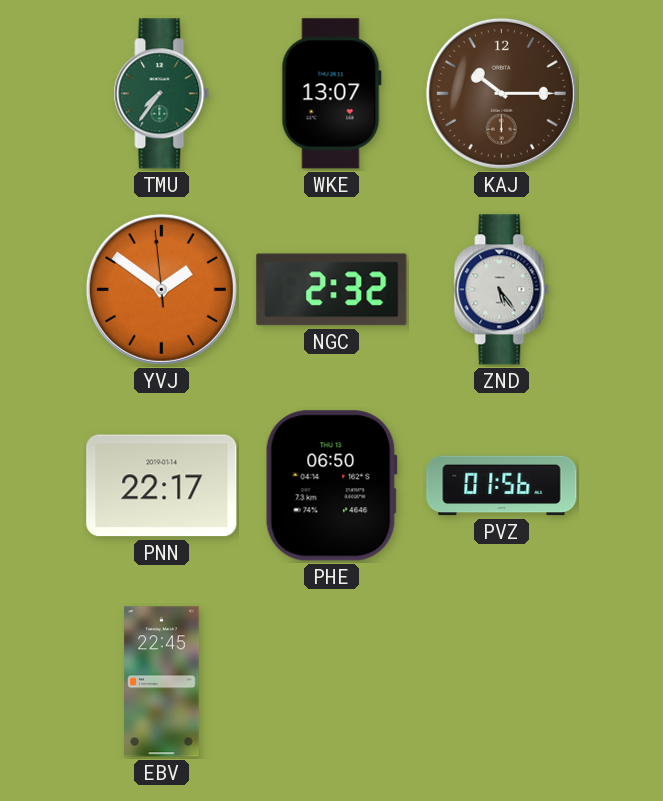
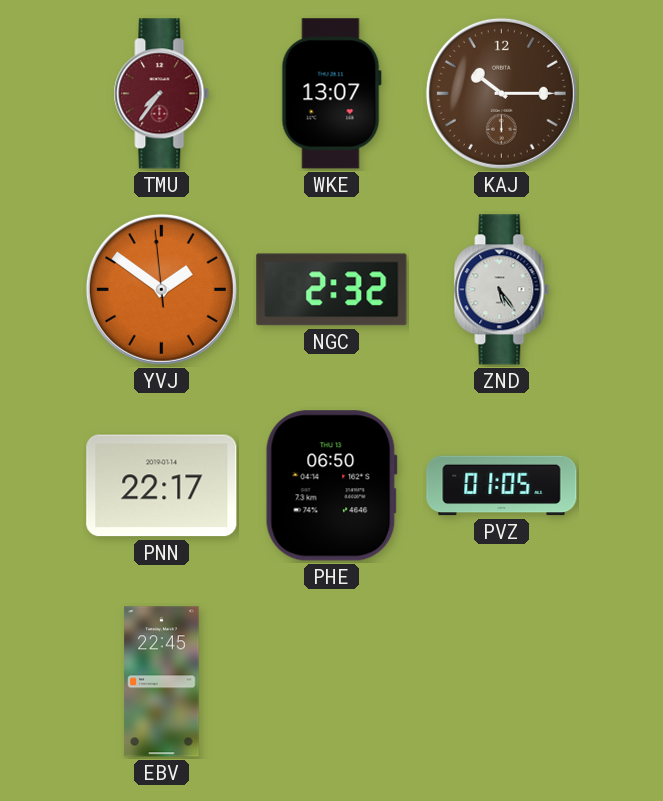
TMU dial: green -> burgundy (162, 94)
PVZ: 01:56 -> 01:05 (502, 486)
